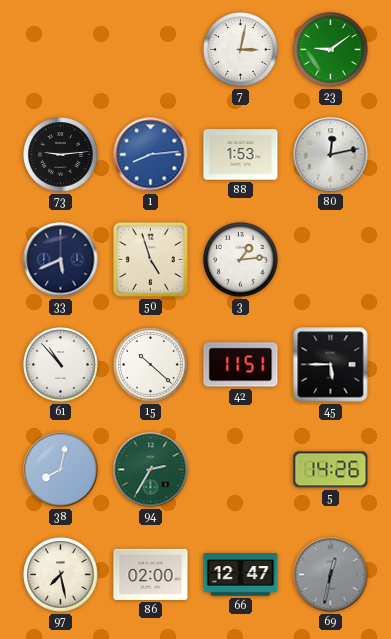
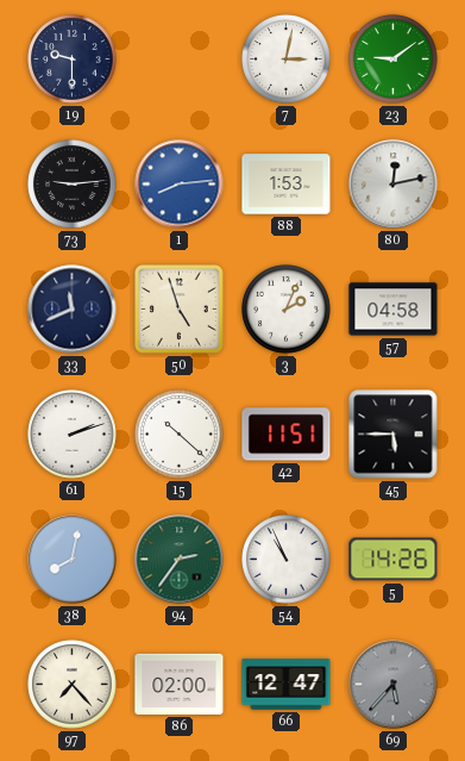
19: none -> 9:30 (73, 60)
33: 5:41 -> 11:41 (73, 310)
3: 1:14 -> 2:04 (287, 310)
57: none -> 04:58 (394, 310)
61: 10:53 -> 2:12 (73, 435)
94: 2:35 -> 2:36 (180, 560)
54: none -> 10:56 (287, 560)
97: 7:28 -> 7:23 (73, 685)
69: 12:32 -> 5:37 (394, 685)
